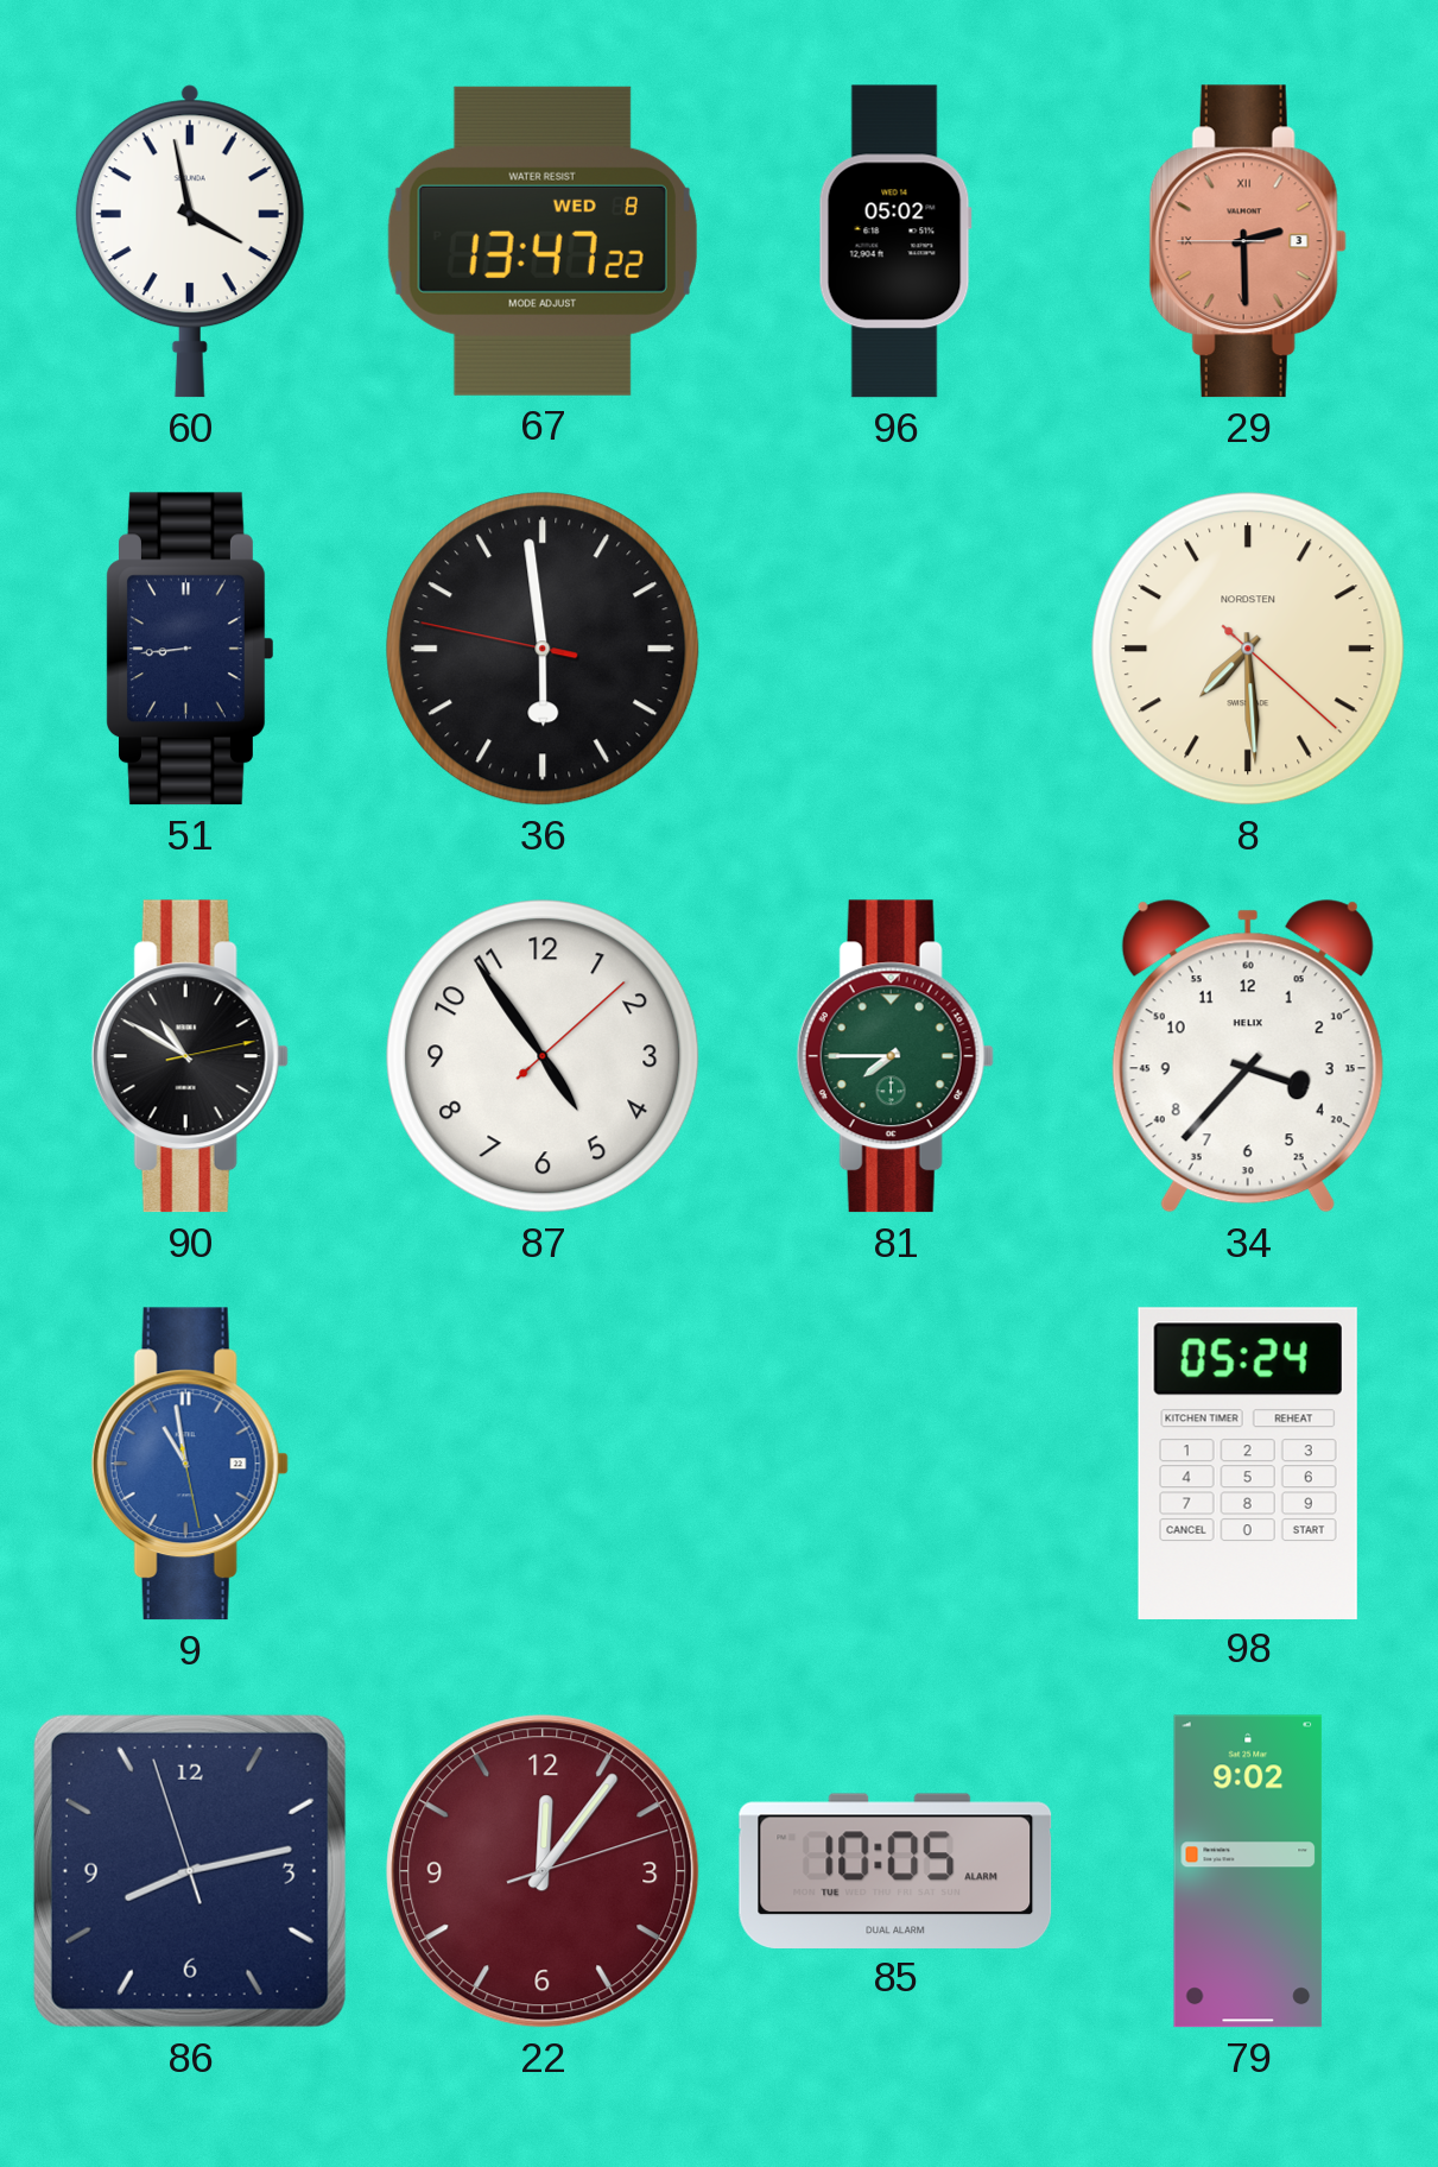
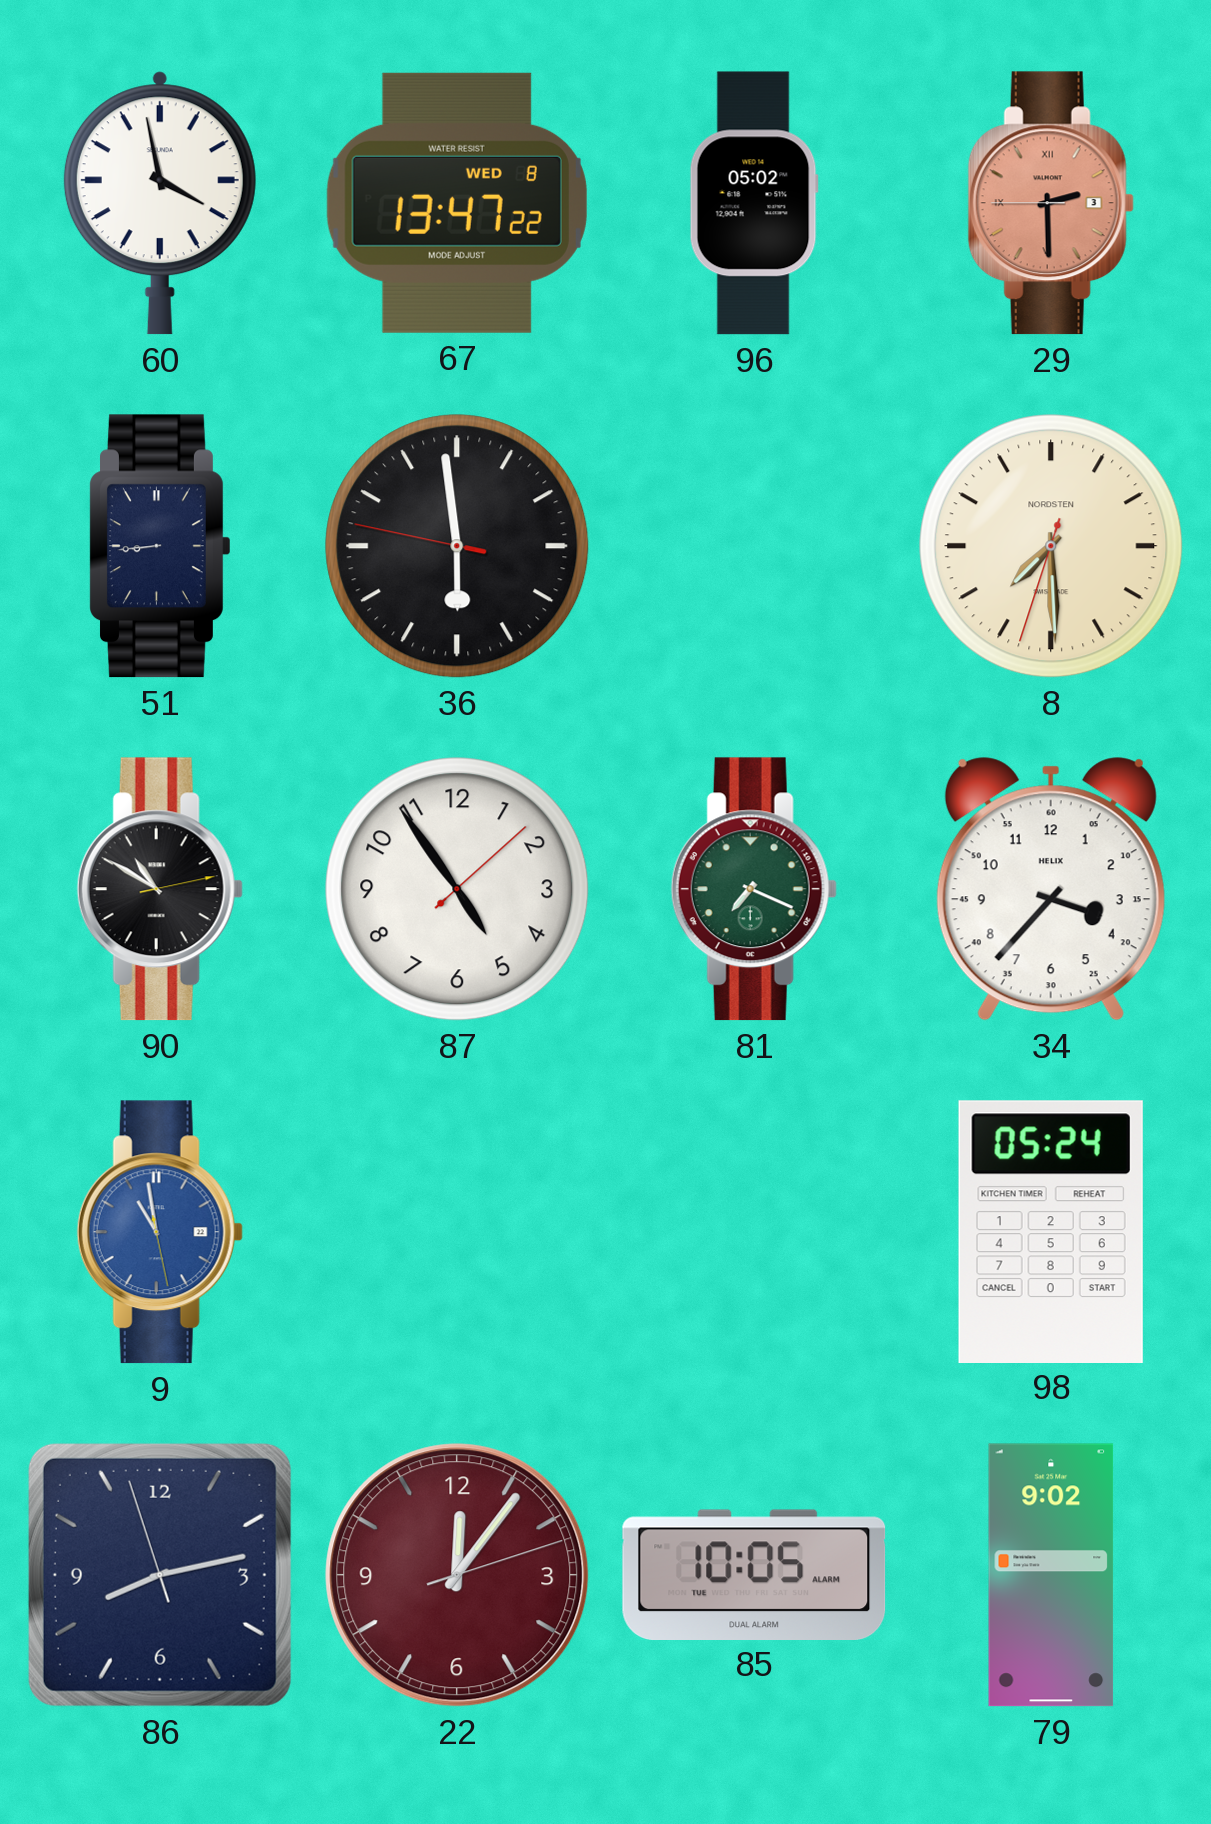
8: 7:29:22 -> 7:29:33 (1051, 546)
81: 7:45 -> 7:19 (754, 889)
